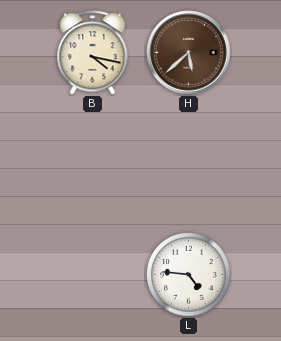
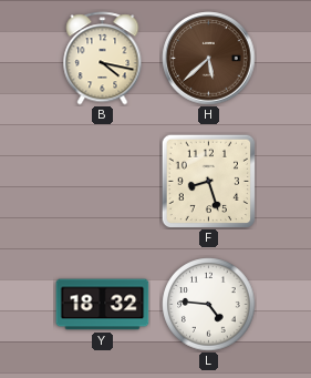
F: none -> 8:27 (208, 181)
Y: none -> 18:32 (103, 305)
